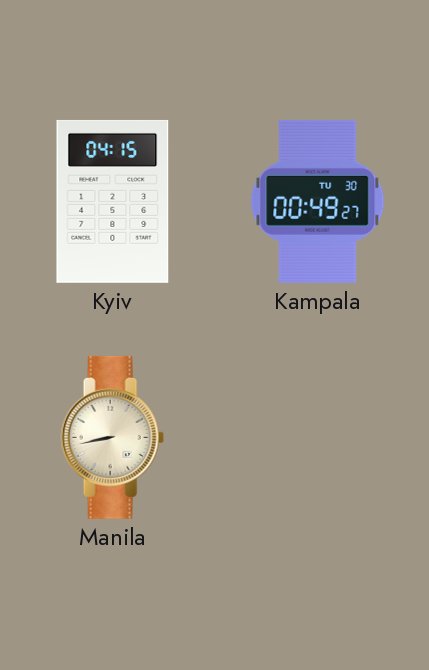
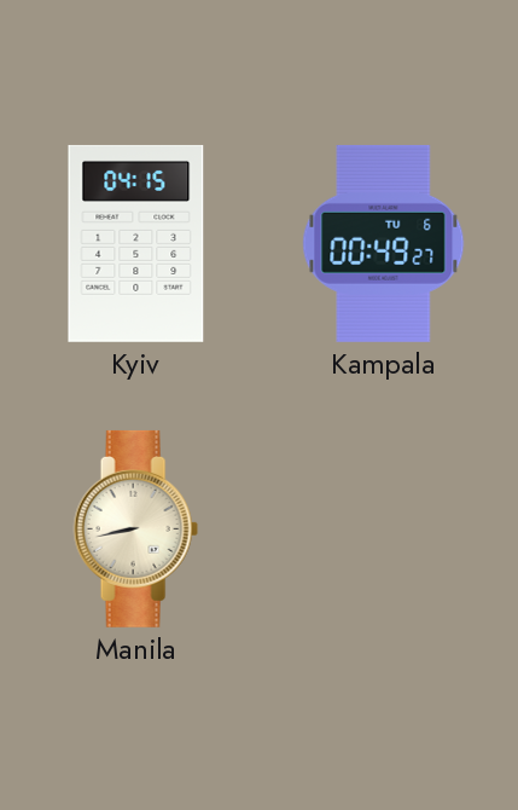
Kampala date: TU 30 -> TU 6 (384, 243)
